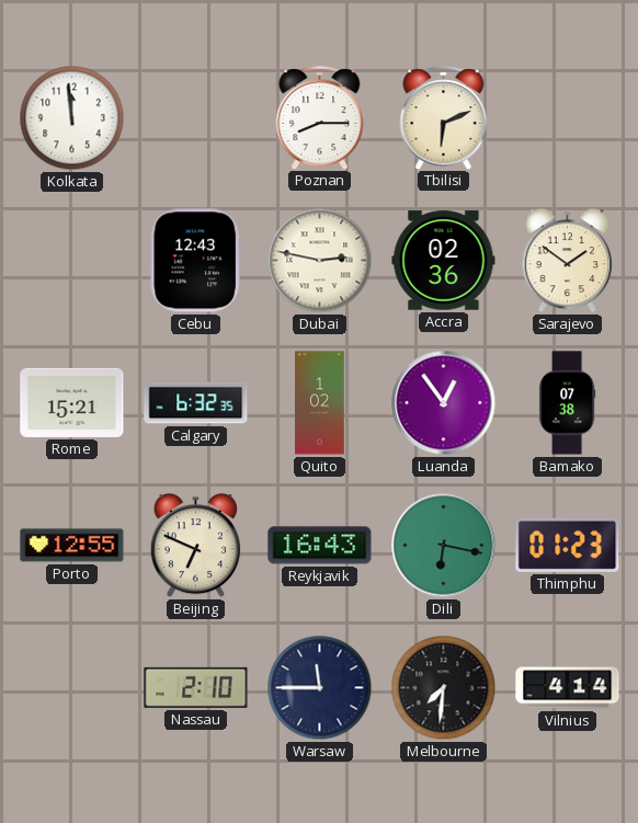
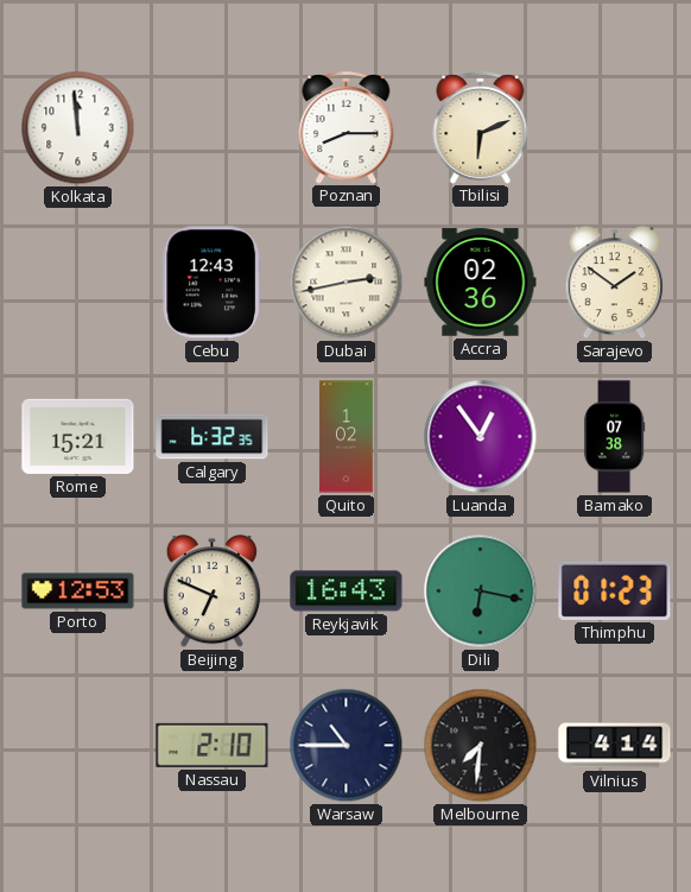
Dubai: 2:47 -> 2:43 (347, 283)
Porto: 12:55 -> 12:53 (78, 591)
Warsaw: 11:45 -> 10:45 (347, 746)
